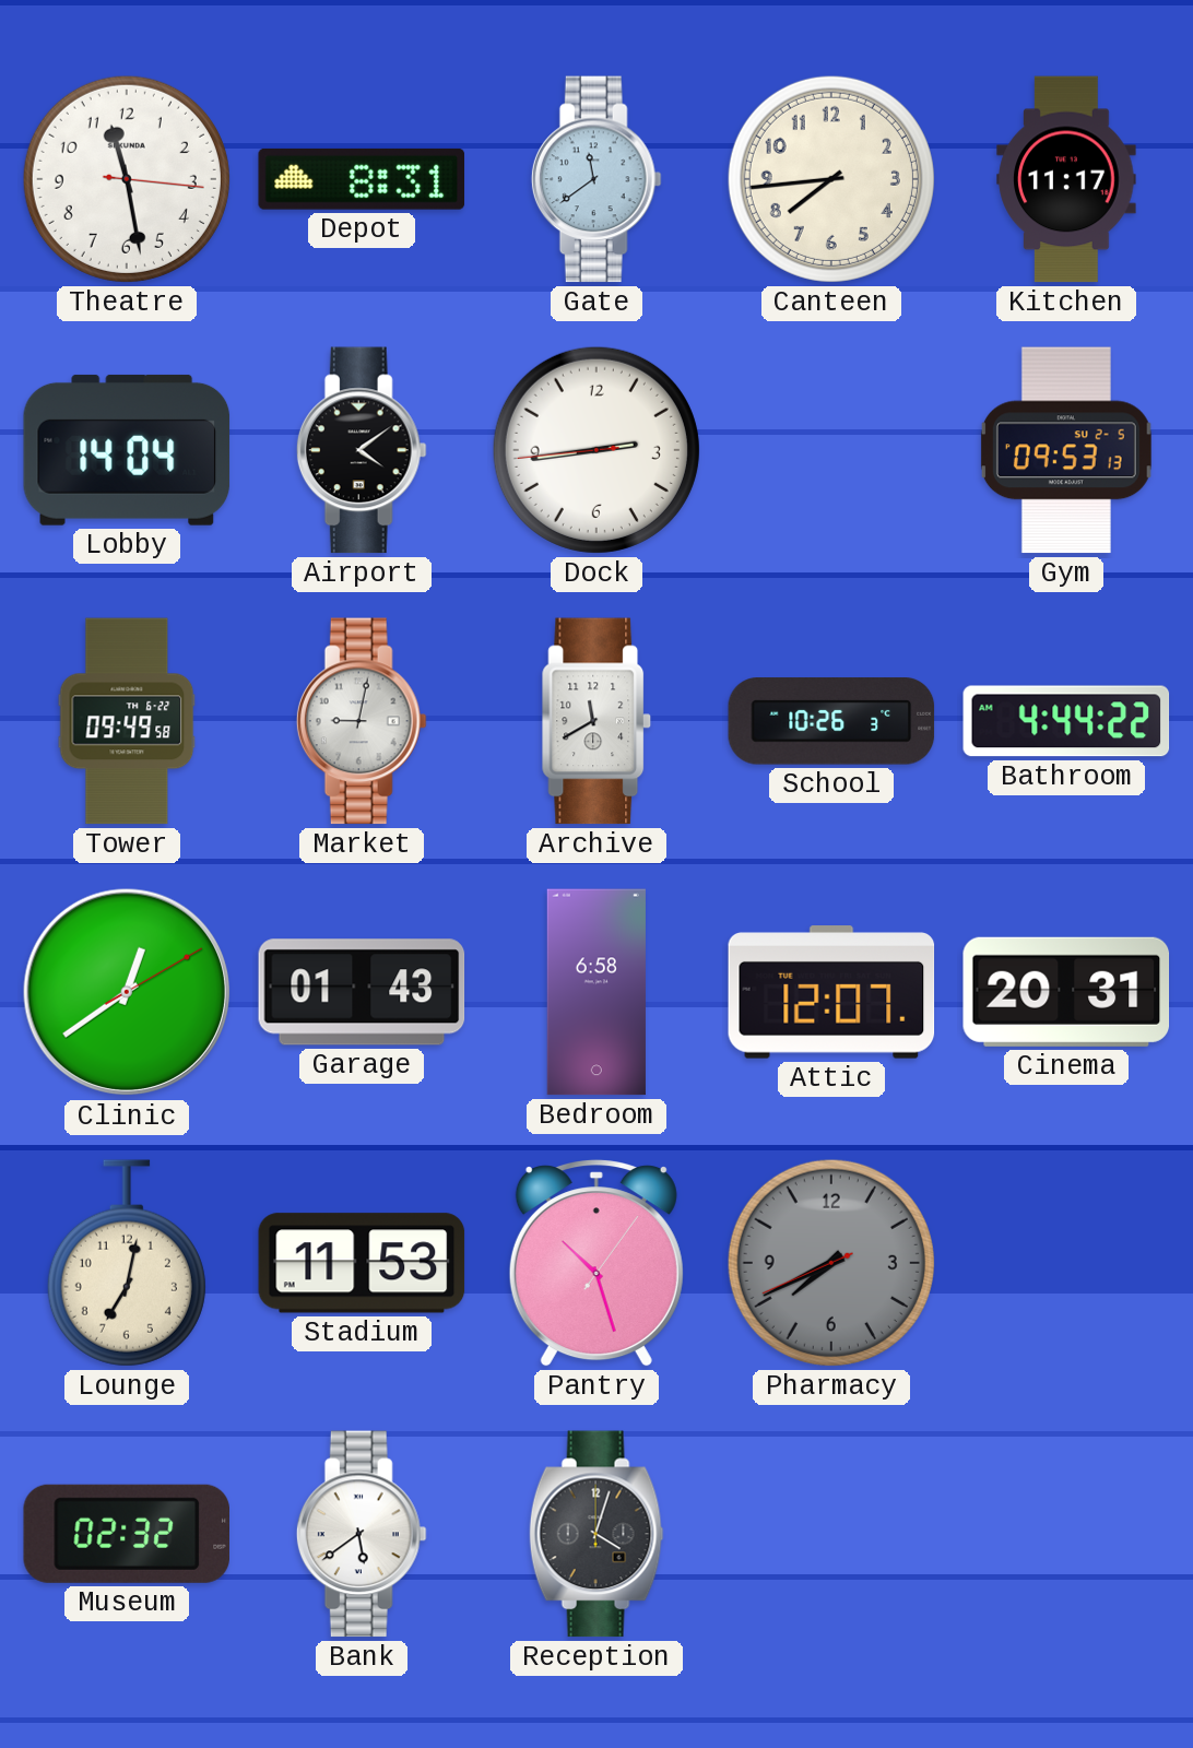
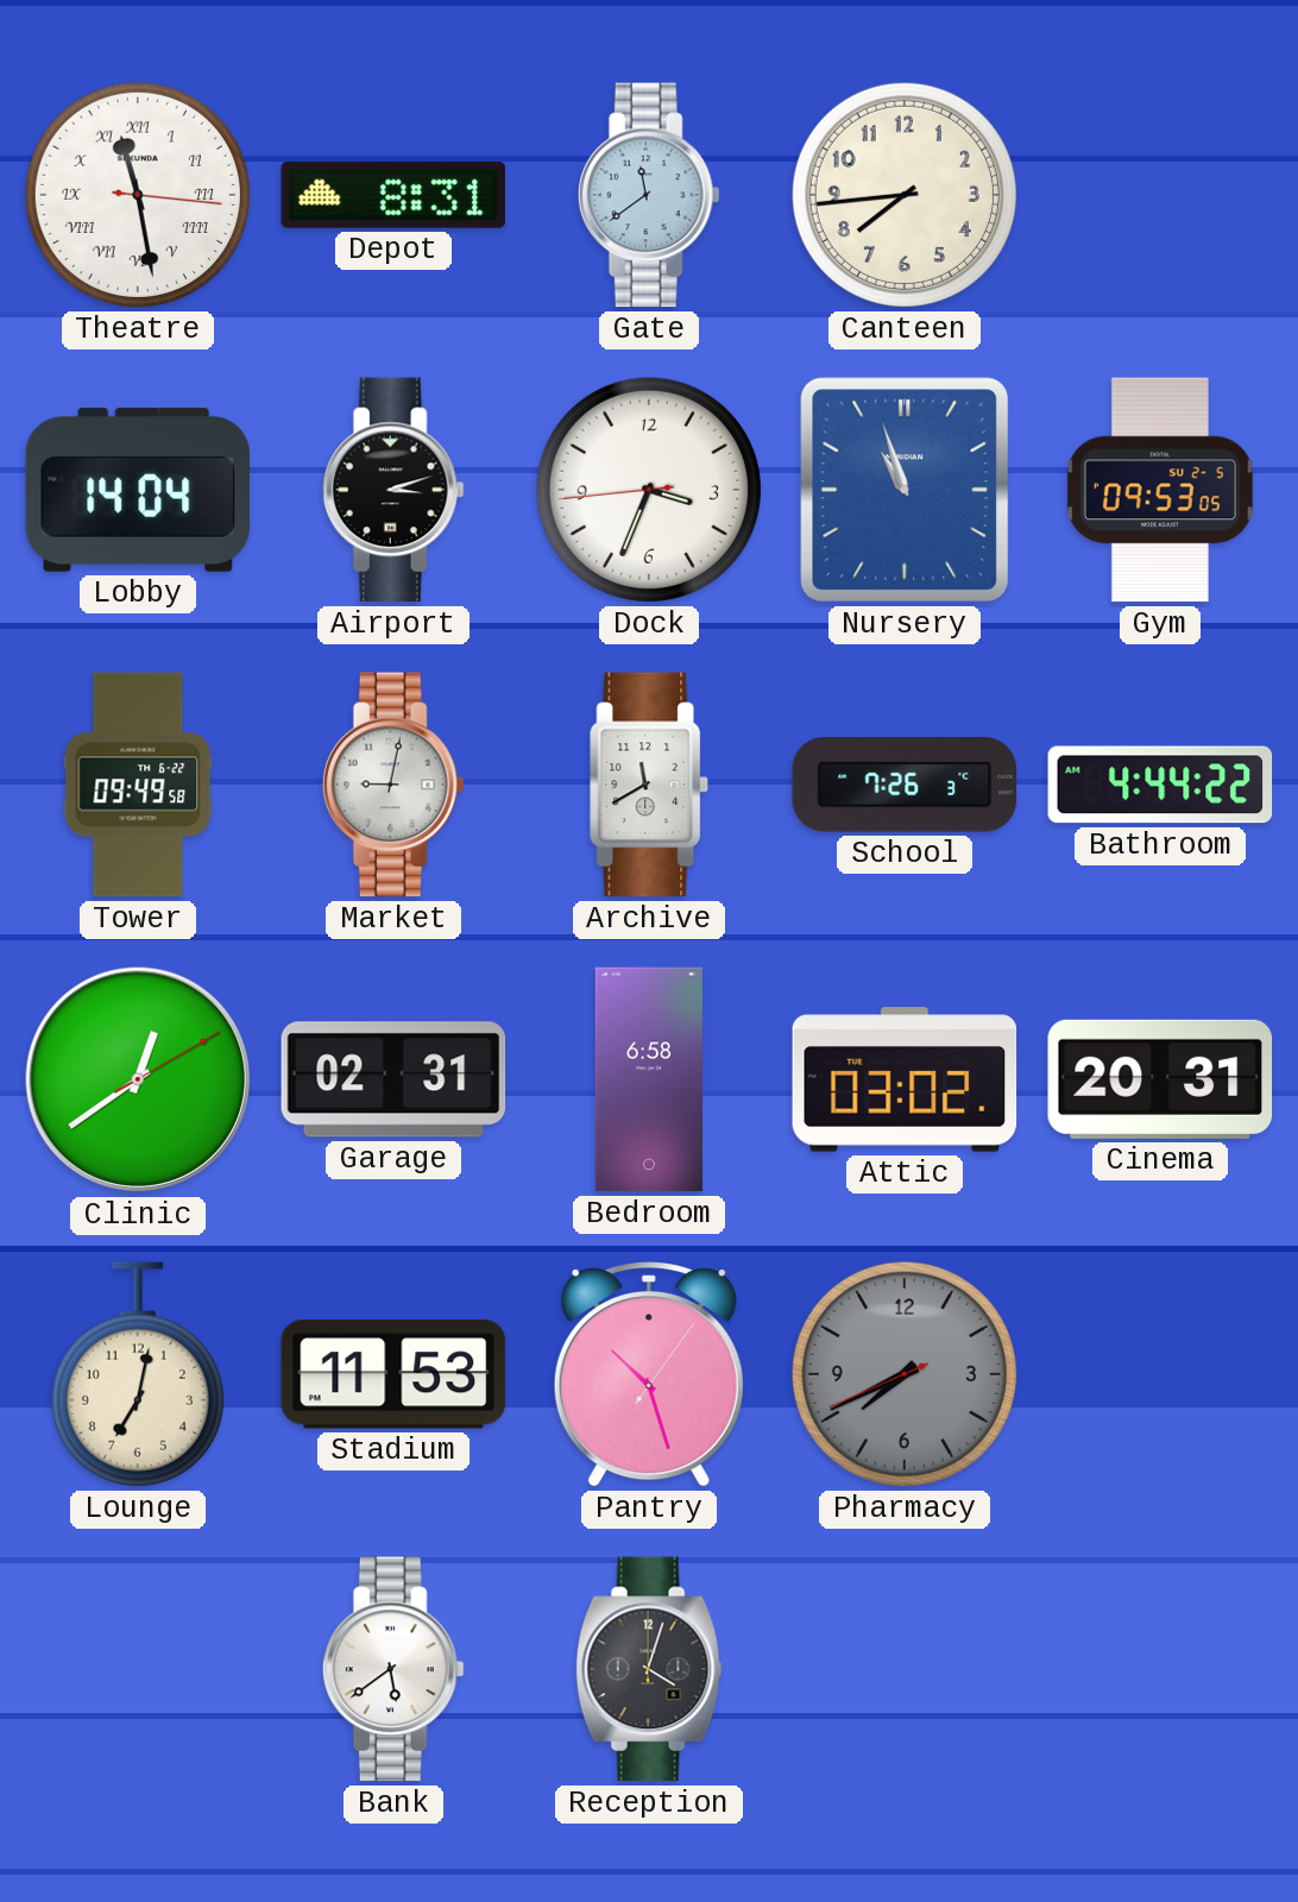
Theatre numerals: Arabic -> Roman (138, 195)
Kitchen: 11:17 -> none (1066, 179)
Airport: 4:09 -> 3:12 (393, 490)
Dock: 2:43 -> 3:33 (649, 490)
Nursery: none -> 10:57 (905, 490)
Gym: 09:53:13 -> 09:53:05 (1160, 490)
School: 10:26 -> 7:26 (905, 785)
Garage: 01:43 -> 02:31 (393, 1079)
Attic: 12:07 -> 03:02 (905, 1079)
Museum: 02:32 -> none (126, 1534)
